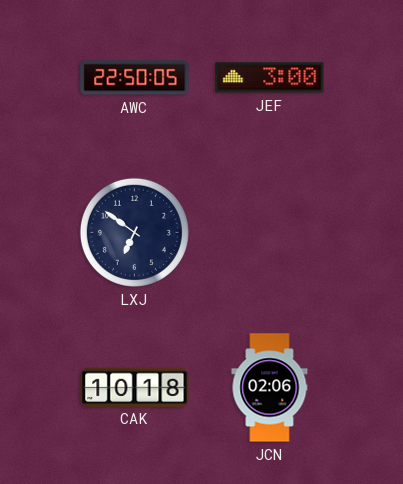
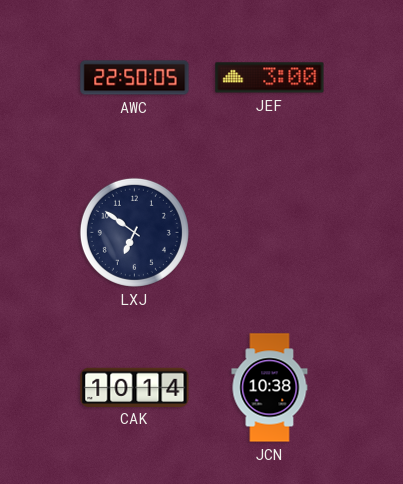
CAK: 10:18 -> 10:14 (135, 387)
JCN: 02:06 -> 10:38 (270, 388)
